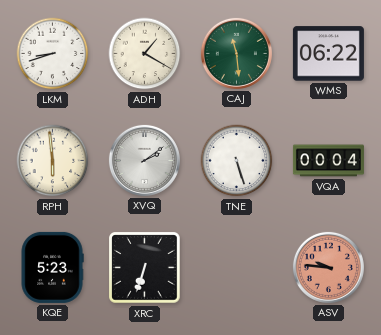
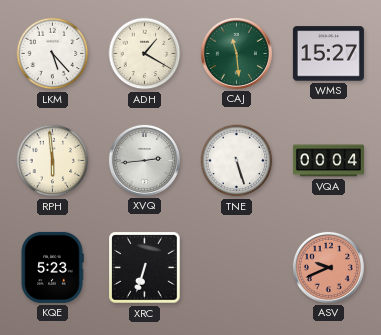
LKM: 8:42 -> 5:23 (53, 54)
WMS: 06:22 -> 15:27 (328, 54)
XVQ: 2:09 -> 2:44 (144, 160)
ASV: 9:46 -> 9:41 (328, 267)
